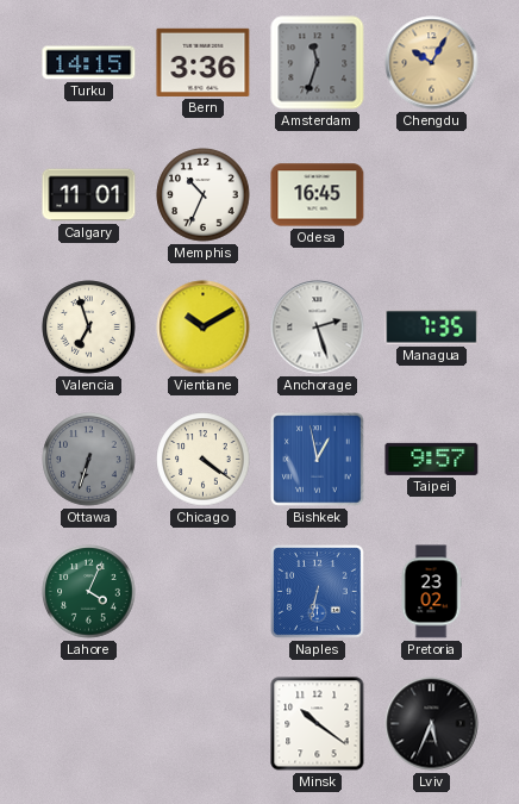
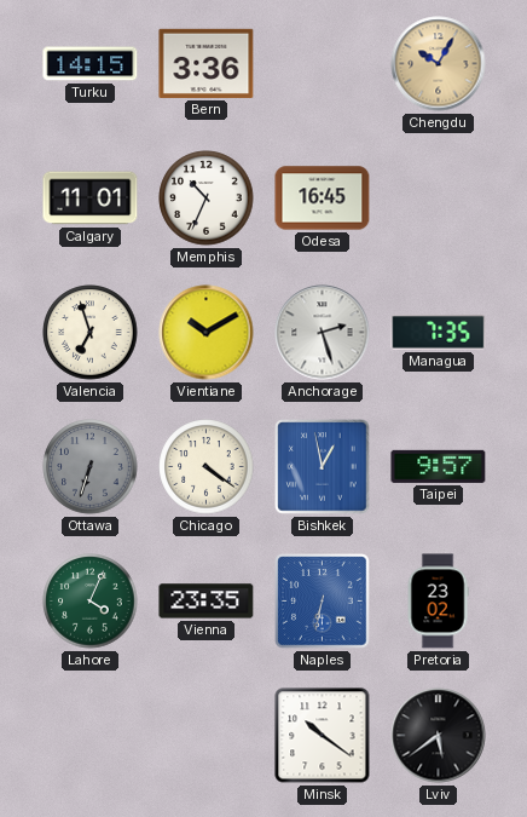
Amsterdam: 11:33 -> none (318, 63)
Vienna: none -> 23:35 (207, 602)
Lviv: 5:34 -> 5:39 (439, 736)
